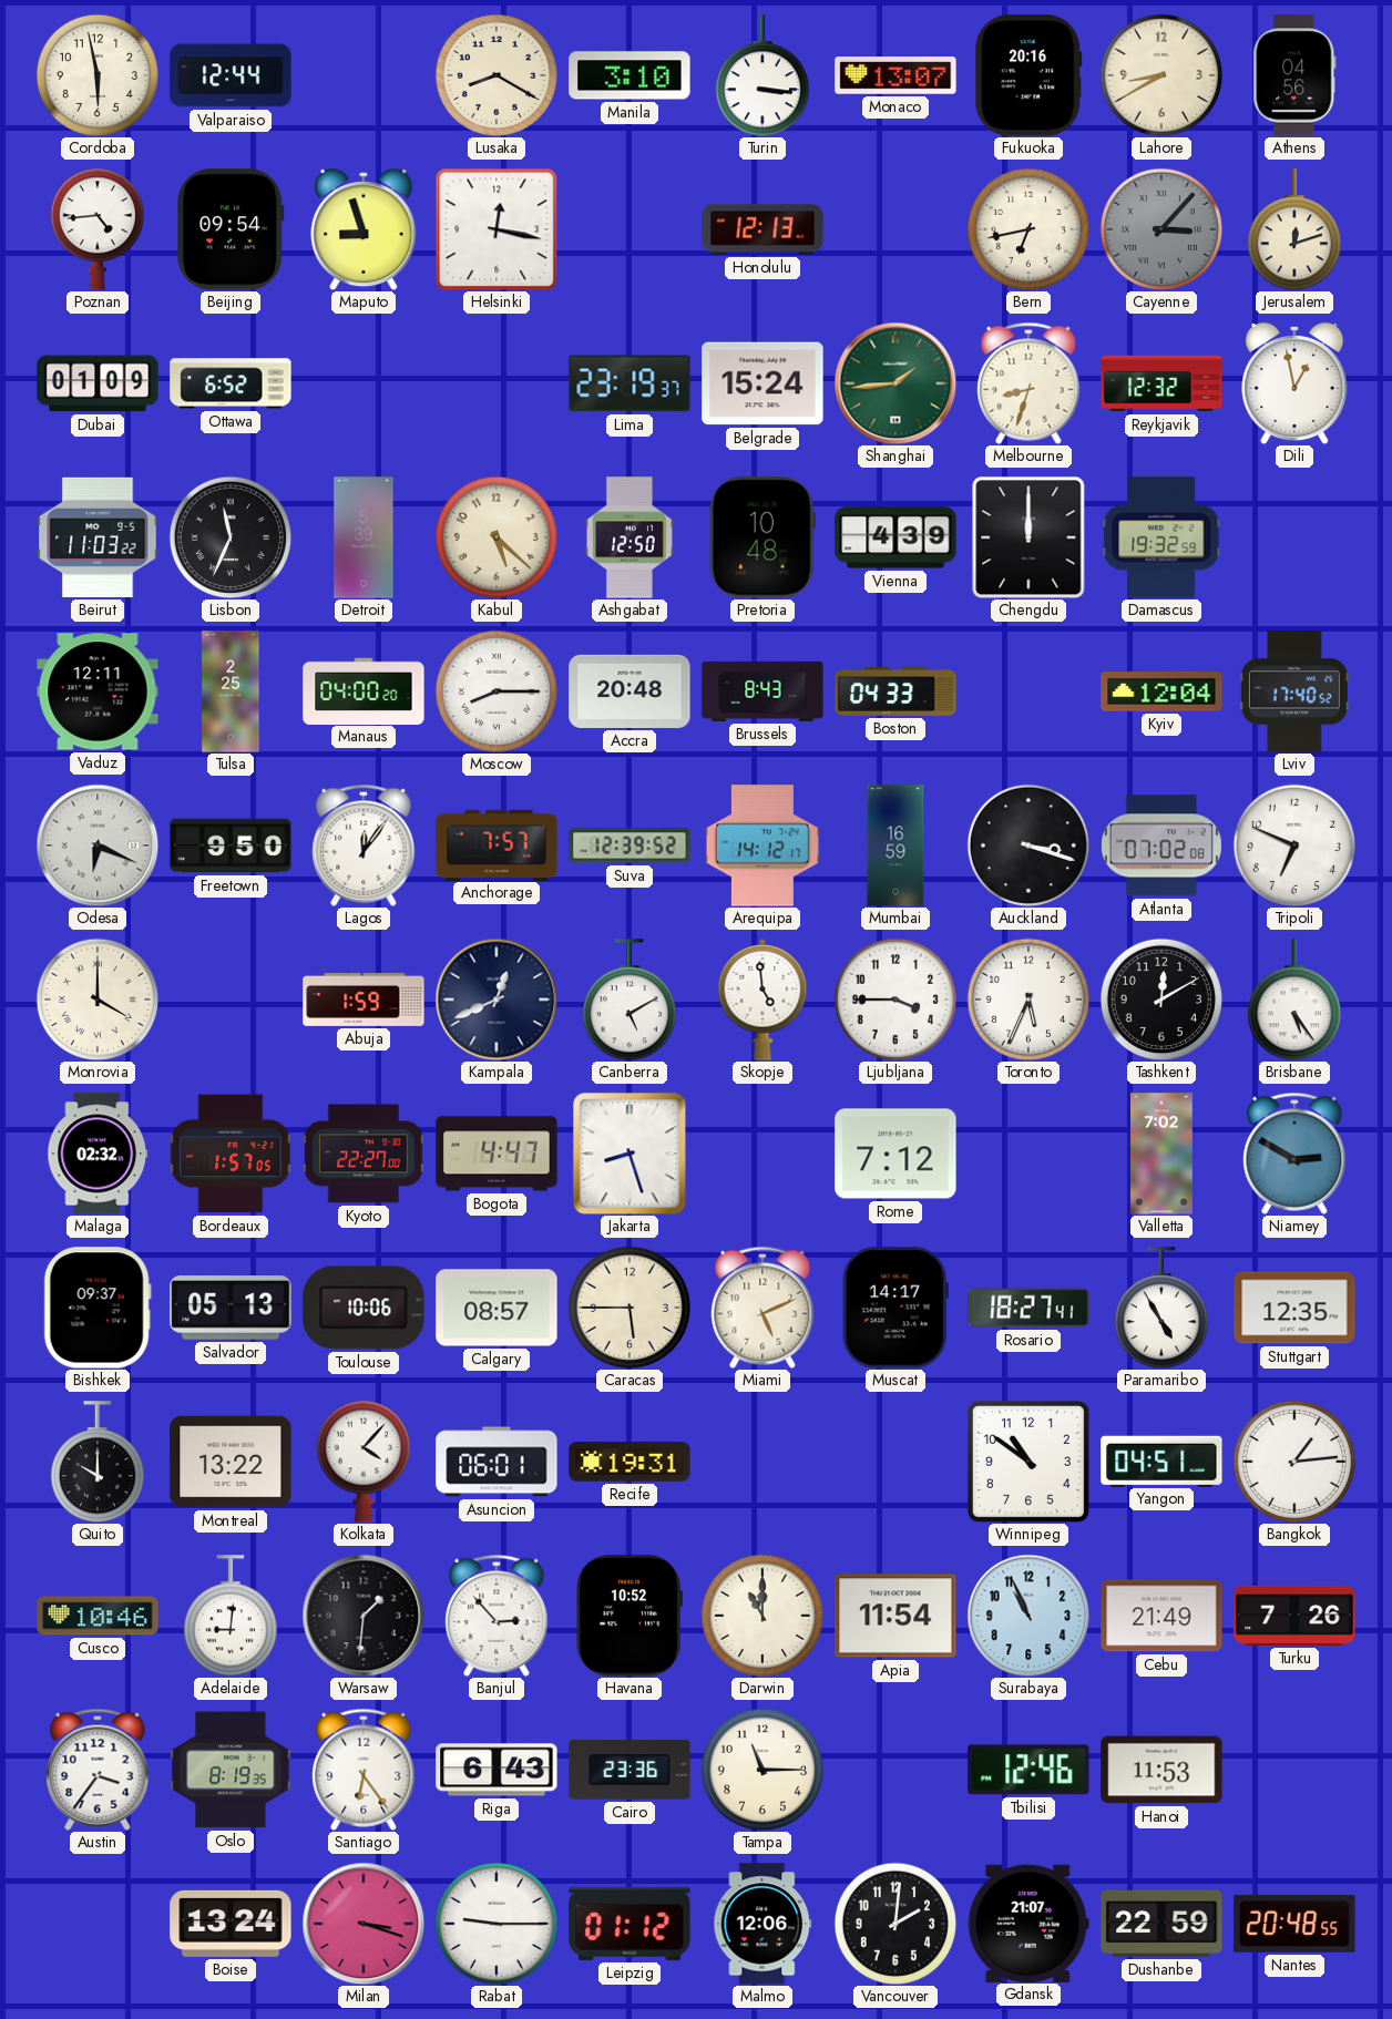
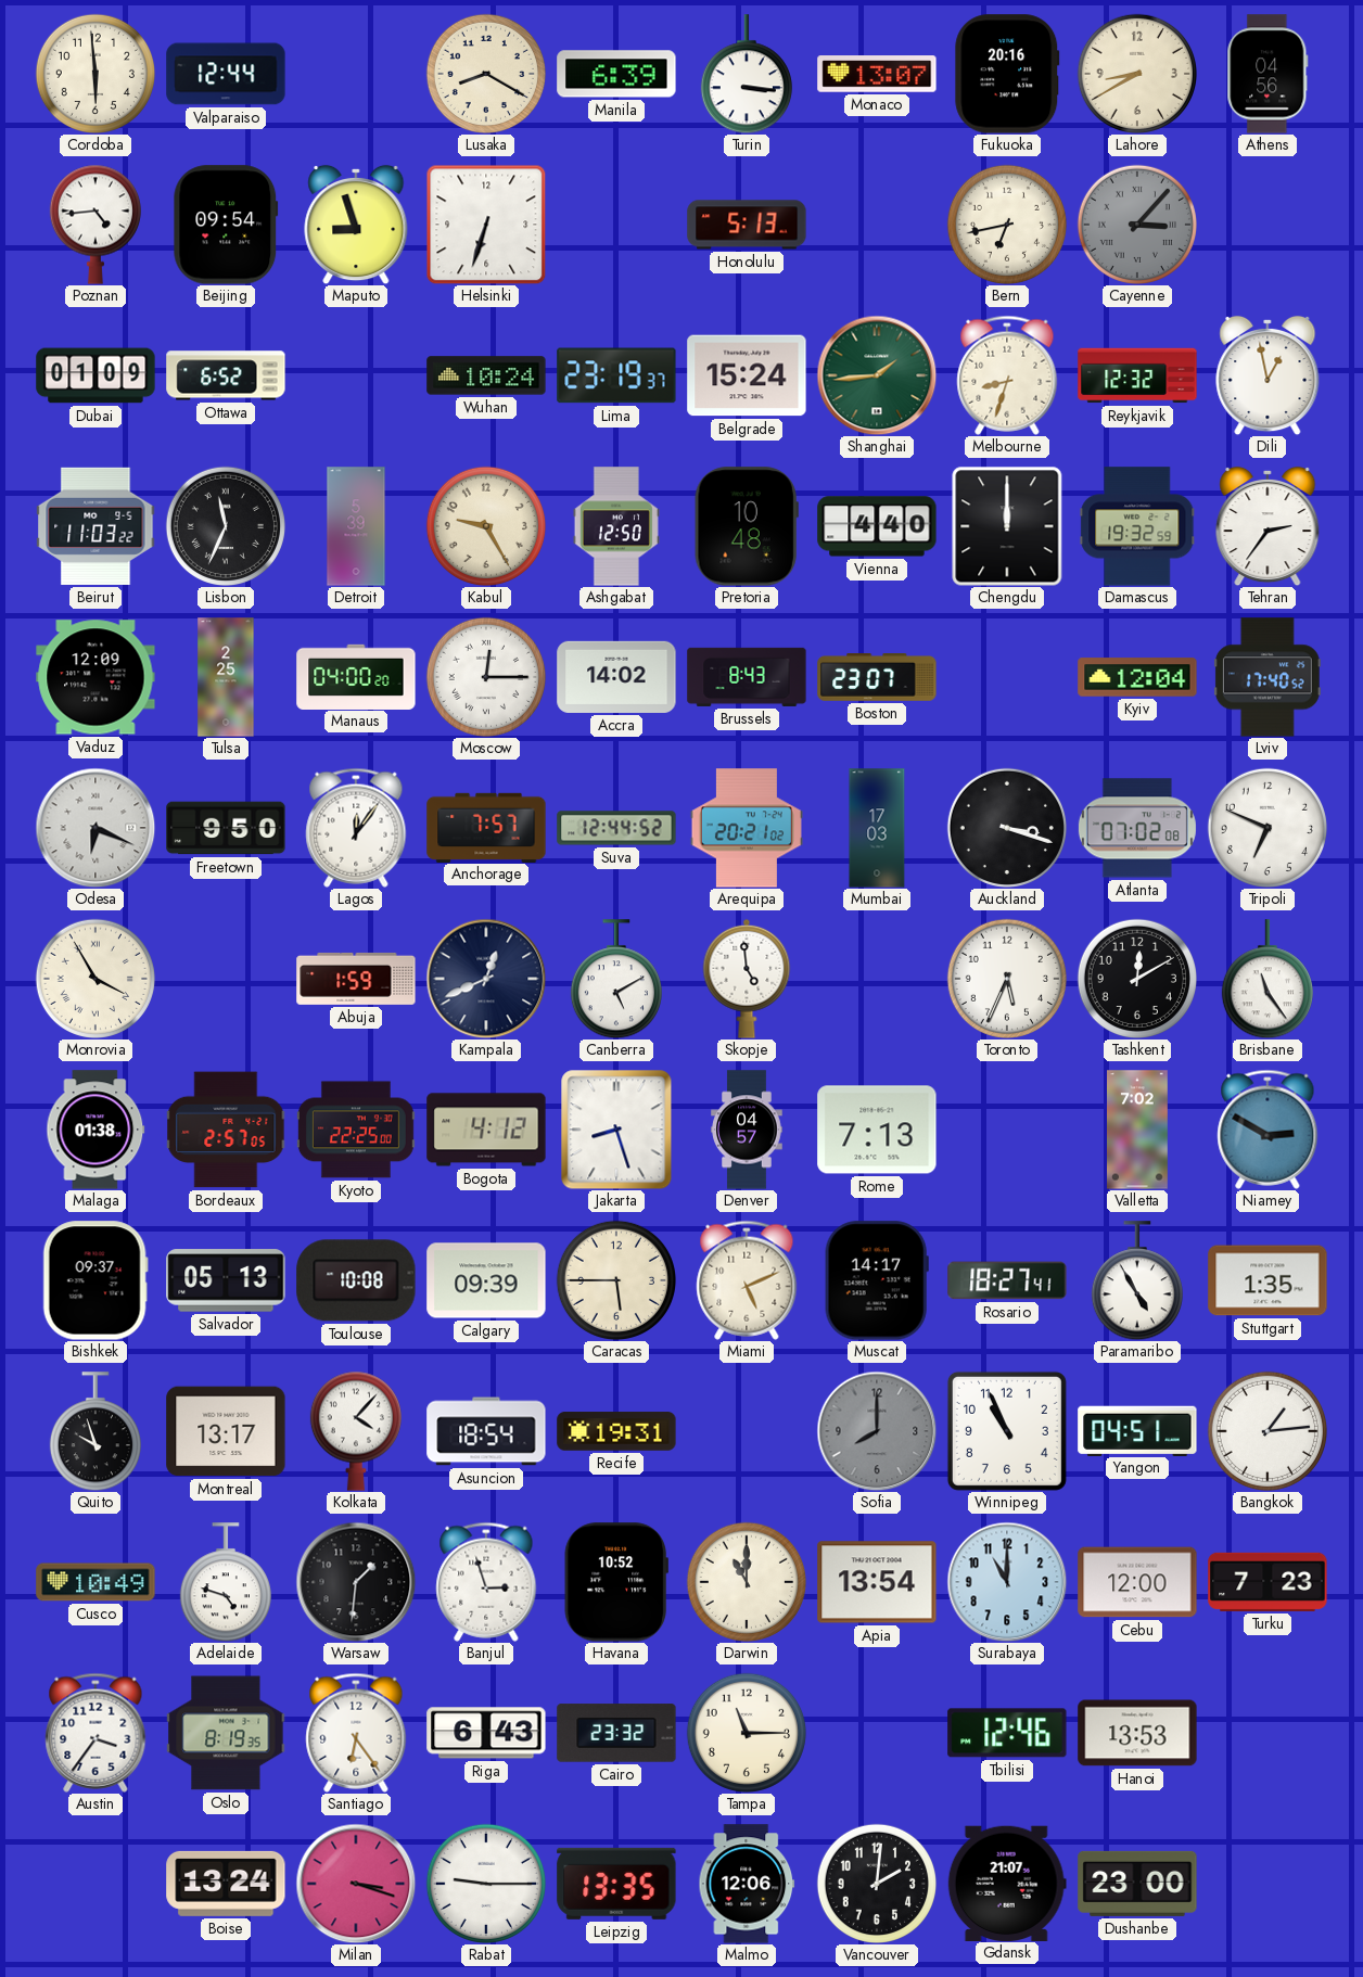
Cordoba: 5:58 -> 5:59 (94, 73)
Manila: 3:10 -> 6:39 (616, 74)
Helsinki: 12:17 -> 6:33 (486, 225)
Honolulu: 12:13 -> 5:13 (747, 225)
Jerusalem: 12:12 -> none (1294, 229)
Wuhan: none -> 10:24 (486, 375)
Kabul: 5:22 -> 9:25 (485, 525)
Vienna: 4:39 -> 4:40 (877, 526)
Tehran: none -> 2:36 (1268, 526)
Vaduz: 12:11 -> 12:09 (95, 677)
Moscow: 8:15 -> 12:15 (485, 676)
Accra: 20:48 -> 14:02 (616, 677)
Boston: 04:33 -> 23:07 (877, 678)
Suva: 12:39 -> 12:44 (616, 828)
Arequipa: 14:12 -> 20:21 (747, 828)
Mumbai: 16:59 -> 17:03 (877, 828)
Monrovia: 4:00 -> 3:55 (94, 978)
Ljubljana: 3:45 -> none (894, 998)
Brisbane: 5:24 -> 11:24 (1268, 979)
Malaga: 02:32 -> 01:38 (95, 1130)
Bordeaux: 1:57 -> 2:57 (226, 1130)
Kyoto: 22:27 -> 22:25 (356, 1130)
Bogota: 4:47 -> 4:12 (486, 1130)
Denver: none -> 04:57 (747, 1130)
Rome: 7:12 -> 7:13 (877, 1130)
Toulouse: 10:06 -> 10:08 (356, 1280)
Calgary: 08:57 -> 09:39 (486, 1280)
Stuttgart: 12:35 -> 1:35 (1268, 1280)
Quito: 10:00 -> 9:57 (95, 1431)
Montreal: 13:22 -> 13:17 (226, 1431)
Asuncion: 06:01 -> 18:54 (486, 1431)
Sofia: none -> 8:00 (877, 1431)
Winnipeg: 10:51 -> 10:56 (1007, 1431)
Cusco: 10:46 -> 10:49 (95, 1582)
Adelaide: 9:01 -> 4:48 (226, 1582)
Banjul: 2:53 -> 2:57 (486, 1582)
Apia: 11:54 -> 13:54 (877, 1582)
Surabaya: 10:56 -> 11:00 (1007, 1582)
Cebu: 21:49 -> 12:00 (1137, 1582)
Turku: 7:26 -> 7:23 (1268, 1582)
Cairo: 23:36 -> 23:32 (616, 1733)
Hanoi: 11:53 -> 13:53 (1137, 1733)
Leipzig: 01:12 -> 13:35 (616, 1884)
Dushanbe: 22:59 -> 23:00 (1137, 1884)
Nantes: 20:48 -> none (1294, 1924)
